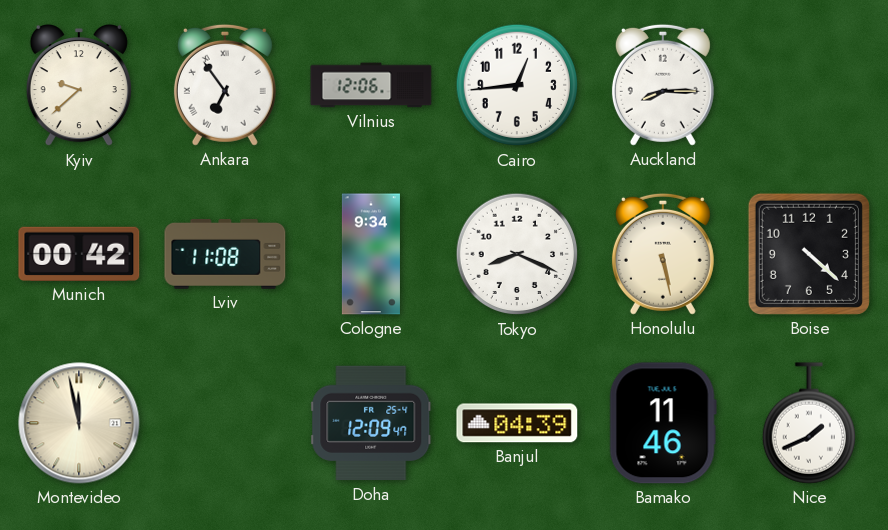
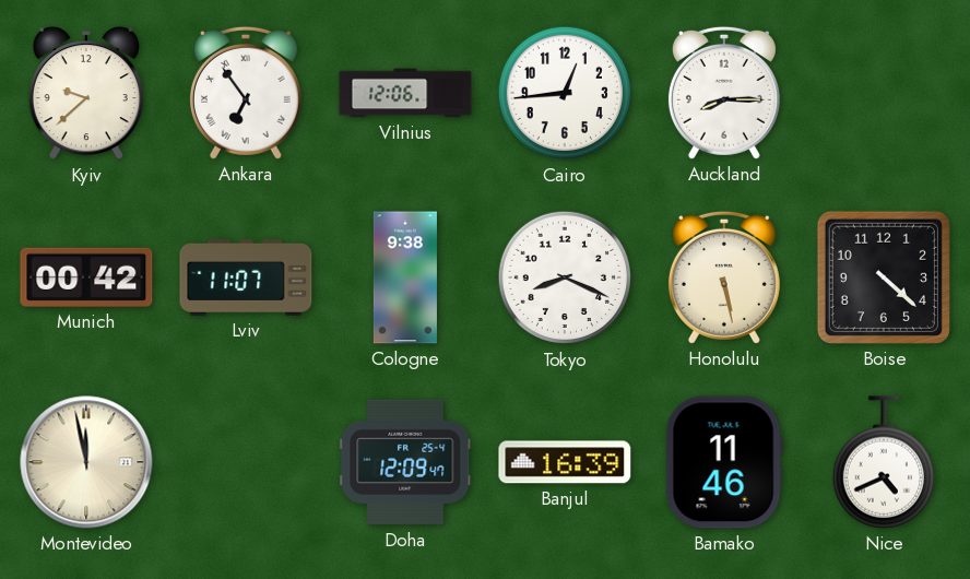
Lviv: 11:08 -> 11:07 (246, 277)
Cologne: 9:34 -> 9:38 (405, 277)
Banjul: 04:39 -> 16:39 (565, 462)
Nice: 1:41 -> 4:41 (883, 462)
